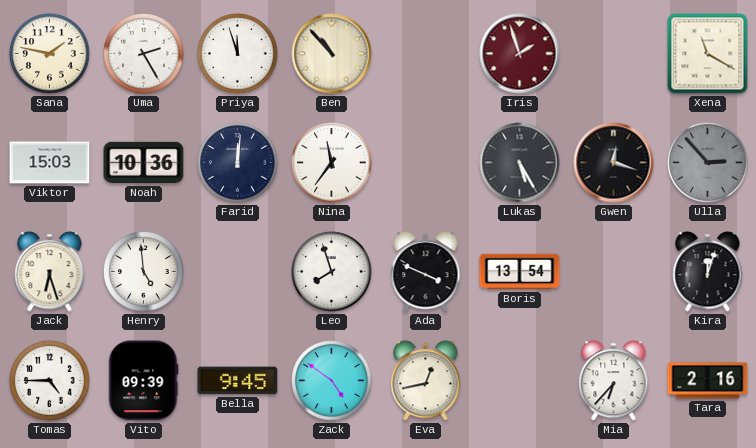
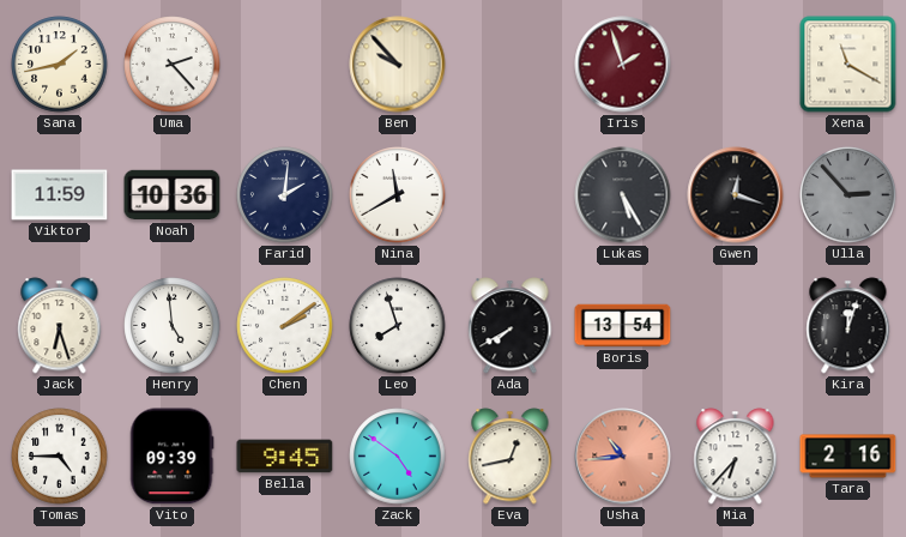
Sana: 1:47 -> 1:43 (60, 65)
Uma: 2:25 -> 2:23 (173, 65)
Priya: 11:57 -> none (238, 54)
Ben: 10:53 -> 9:53 (398, 65)
Viktor: 15:03 -> 11:59 (60, 195)
Farid: 12:01 -> 2:01 (285, 195)
Nina: 11:36 -> 11:40 (398, 195)
Chen: none -> 2:09 (285, 326)
Ada: 3:49 -> 7:40 (511, 326)
Usha: none -> 10:44 (623, 457)
